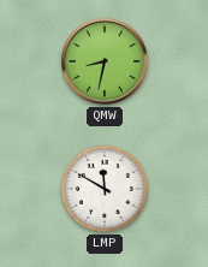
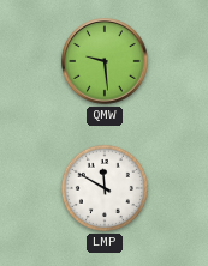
QMW: 8:32 -> 9:29 (105, 61)
